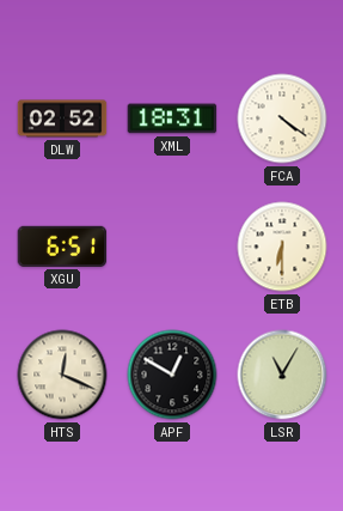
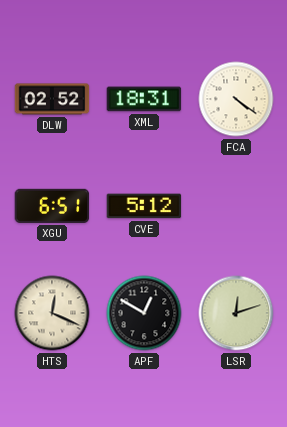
CVE: none -> 5:12 (144, 206)
ETB: 6:30 -> none (282, 247)
LSR: 11:05 -> 12:12 (236, 313)
